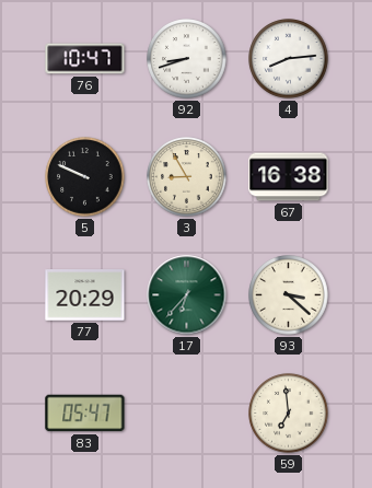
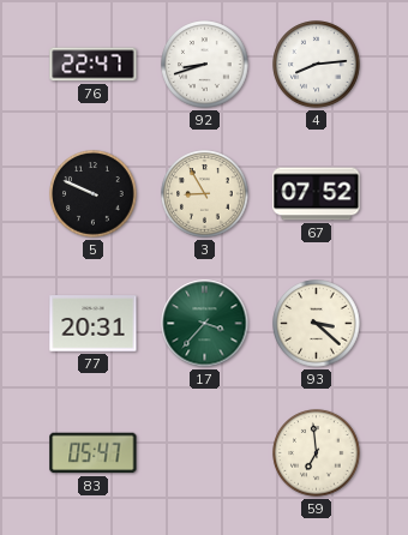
76: 10:47 -> 22:47 (94, 65)
67: 16:38 -> 07:52 (317, 194)
77: 20:29 -> 20:31 (94, 324)
17: 6:37 -> 3:37 (205, 324)
